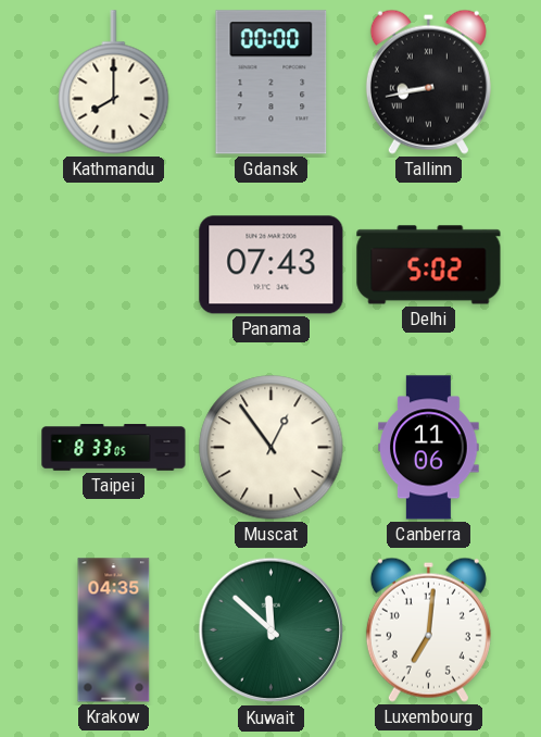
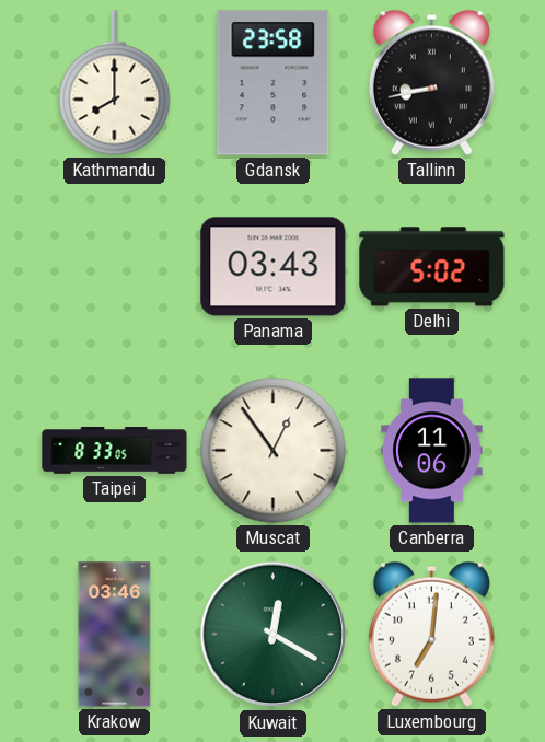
Gdansk: 00:00 -> 23:58 (274, 83)
Panama: 07:43 -> 03:43 (274, 267)
Krakow: 04:35 -> 03:46 (115, 635)
Kuwait: 11:52 -> 12:20 (274, 635)
